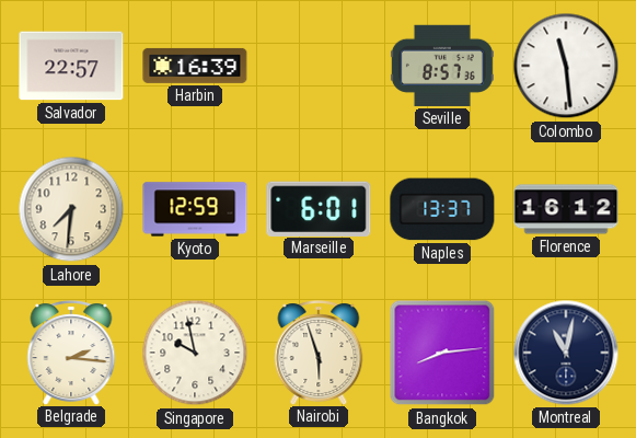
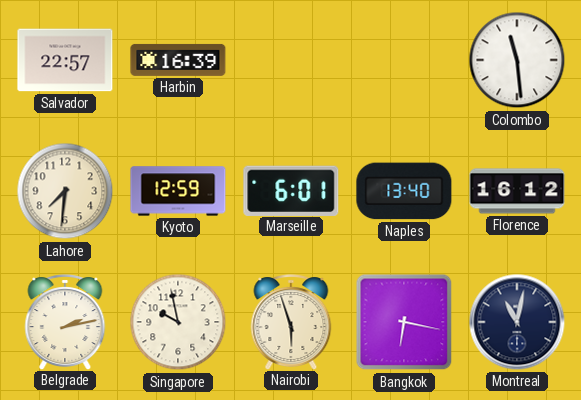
Seville: 8:57 -> none (442, 66)
Naples: 13:37 -> 13:40 (404, 191)
Belgrade: 2:16 -> 2:13 (65, 322)
Bangkok: 8:14 -> 6:17 (404, 322)
